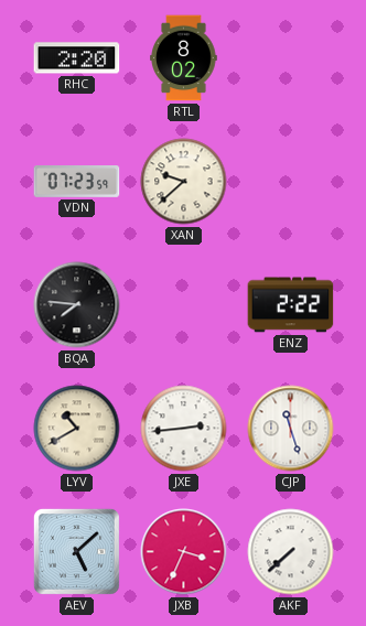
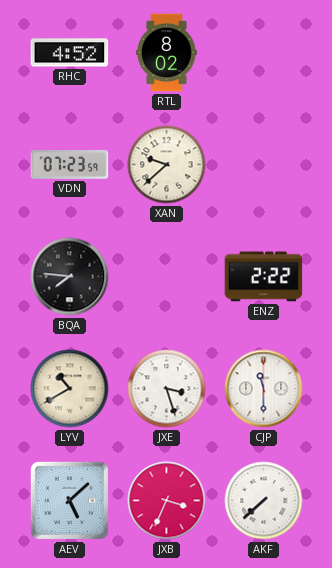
RHC: 2:20 -> 4:52 (70, 53)
JXE: 2:44 -> 3:27 (167, 389)
CJP: 11:27 -> 11:30 (264, 389)
